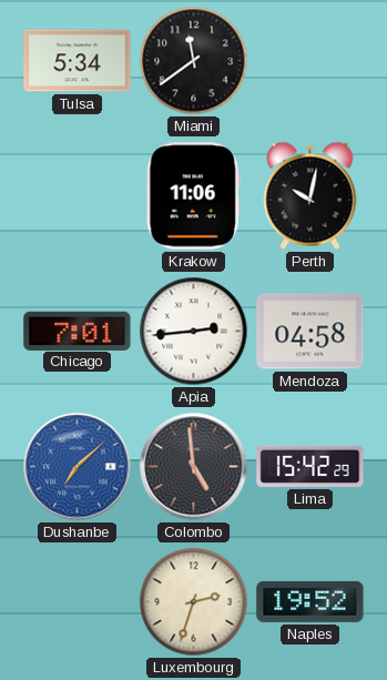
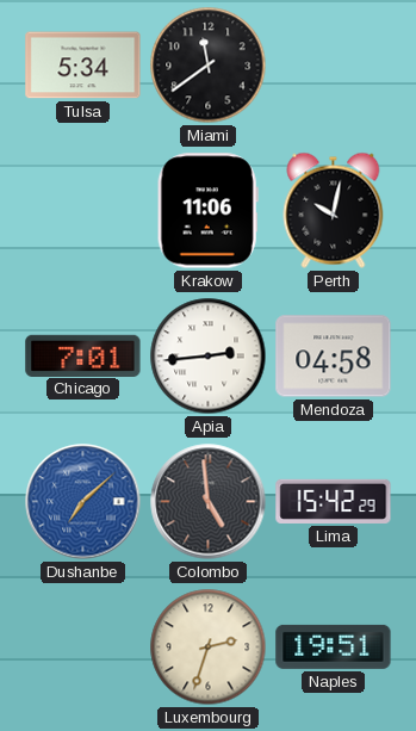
Naples: 19:52 -> 19:51 (334, 646)
